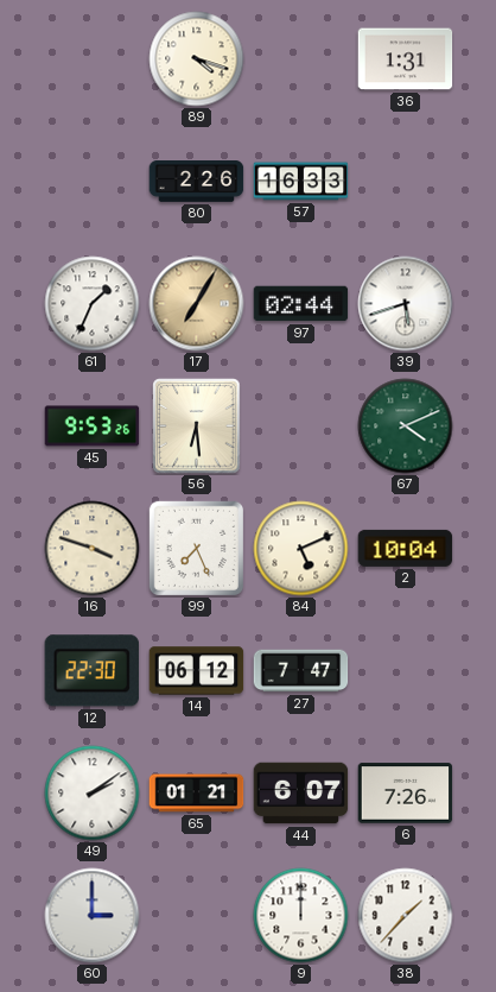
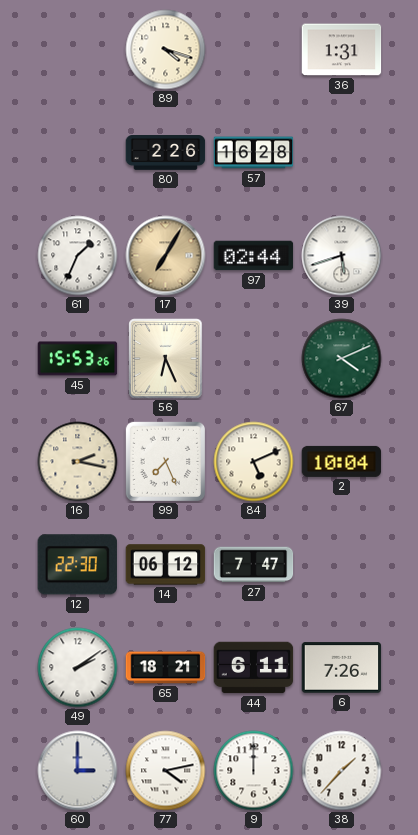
57: 16:33 -> 16:28 (254, 153)
45: 9:53 -> 15:53 (78, 359)
56: 6:29 -> 6:26 (166, 359)
16: 3:48 -> 2:17 (78, 462)
65: 01:21 -> 18:21 (166, 668)
44: 6:07 -> 6:11 (254, 668)
77: none -> 4:13 (166, 771)
